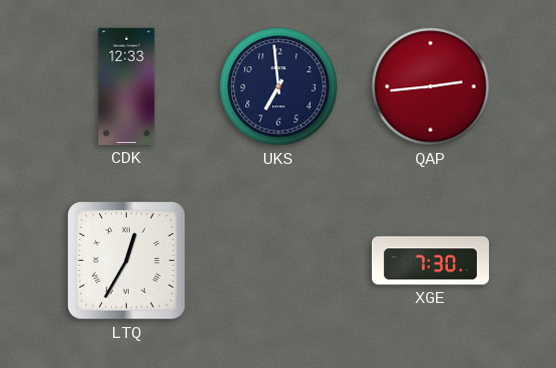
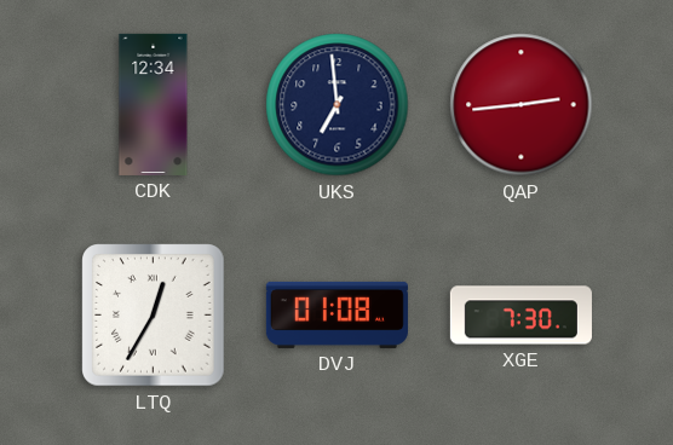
CDK: 12:33 -> 12:34 (154, 104)
DVJ: none -> 01:08 (336, 314)
